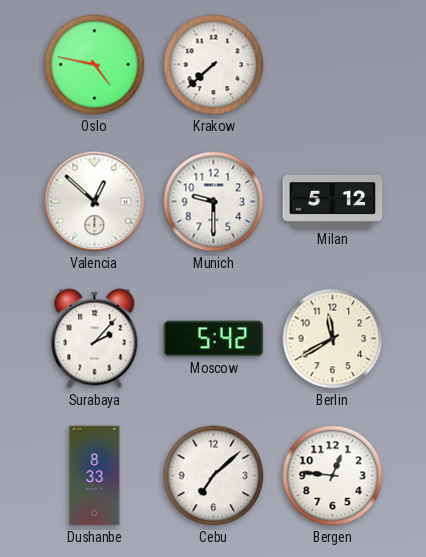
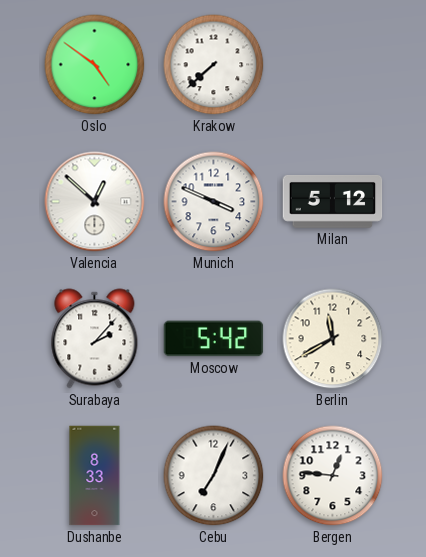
Oslo: 4:47 -> 4:51 (95, 65)
Munich: 9:30 -> 3:49 (214, 202)
Cebu: 7:08 -> 7:04 (214, 476)
